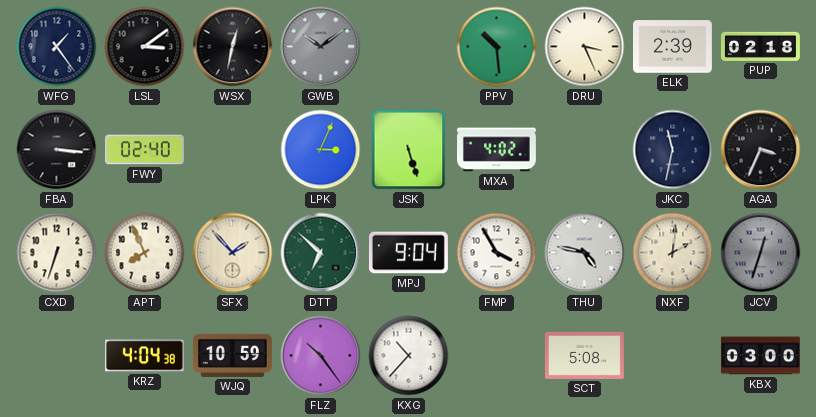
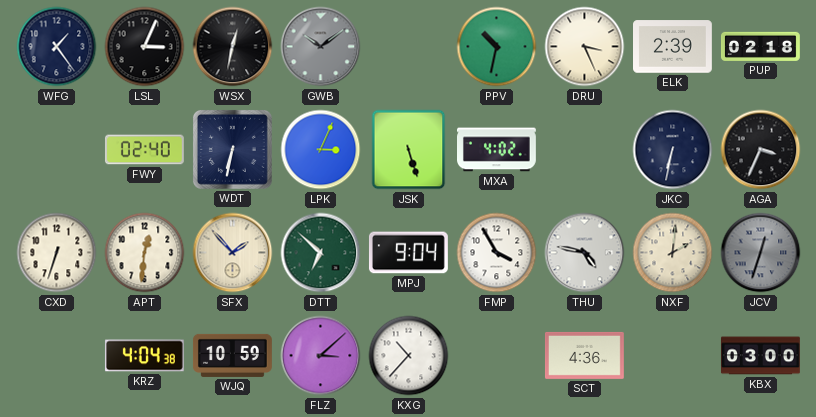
LSL: 3:09 -> 3:04 (145, 47)
PPV: 10:29 -> 10:32 (497, 47)
FBA: 3:16 -> none (57, 150)
WDT: none -> 6:32 (232, 149)
JKC: 11:32 -> 6:32 (673, 150)
APT: 7:56 -> 12:31 (145, 253)
FLZ: 10:24 -> 3:08 (321, 356)
SCT: 5:08 -> 4:36 (584, 355)
